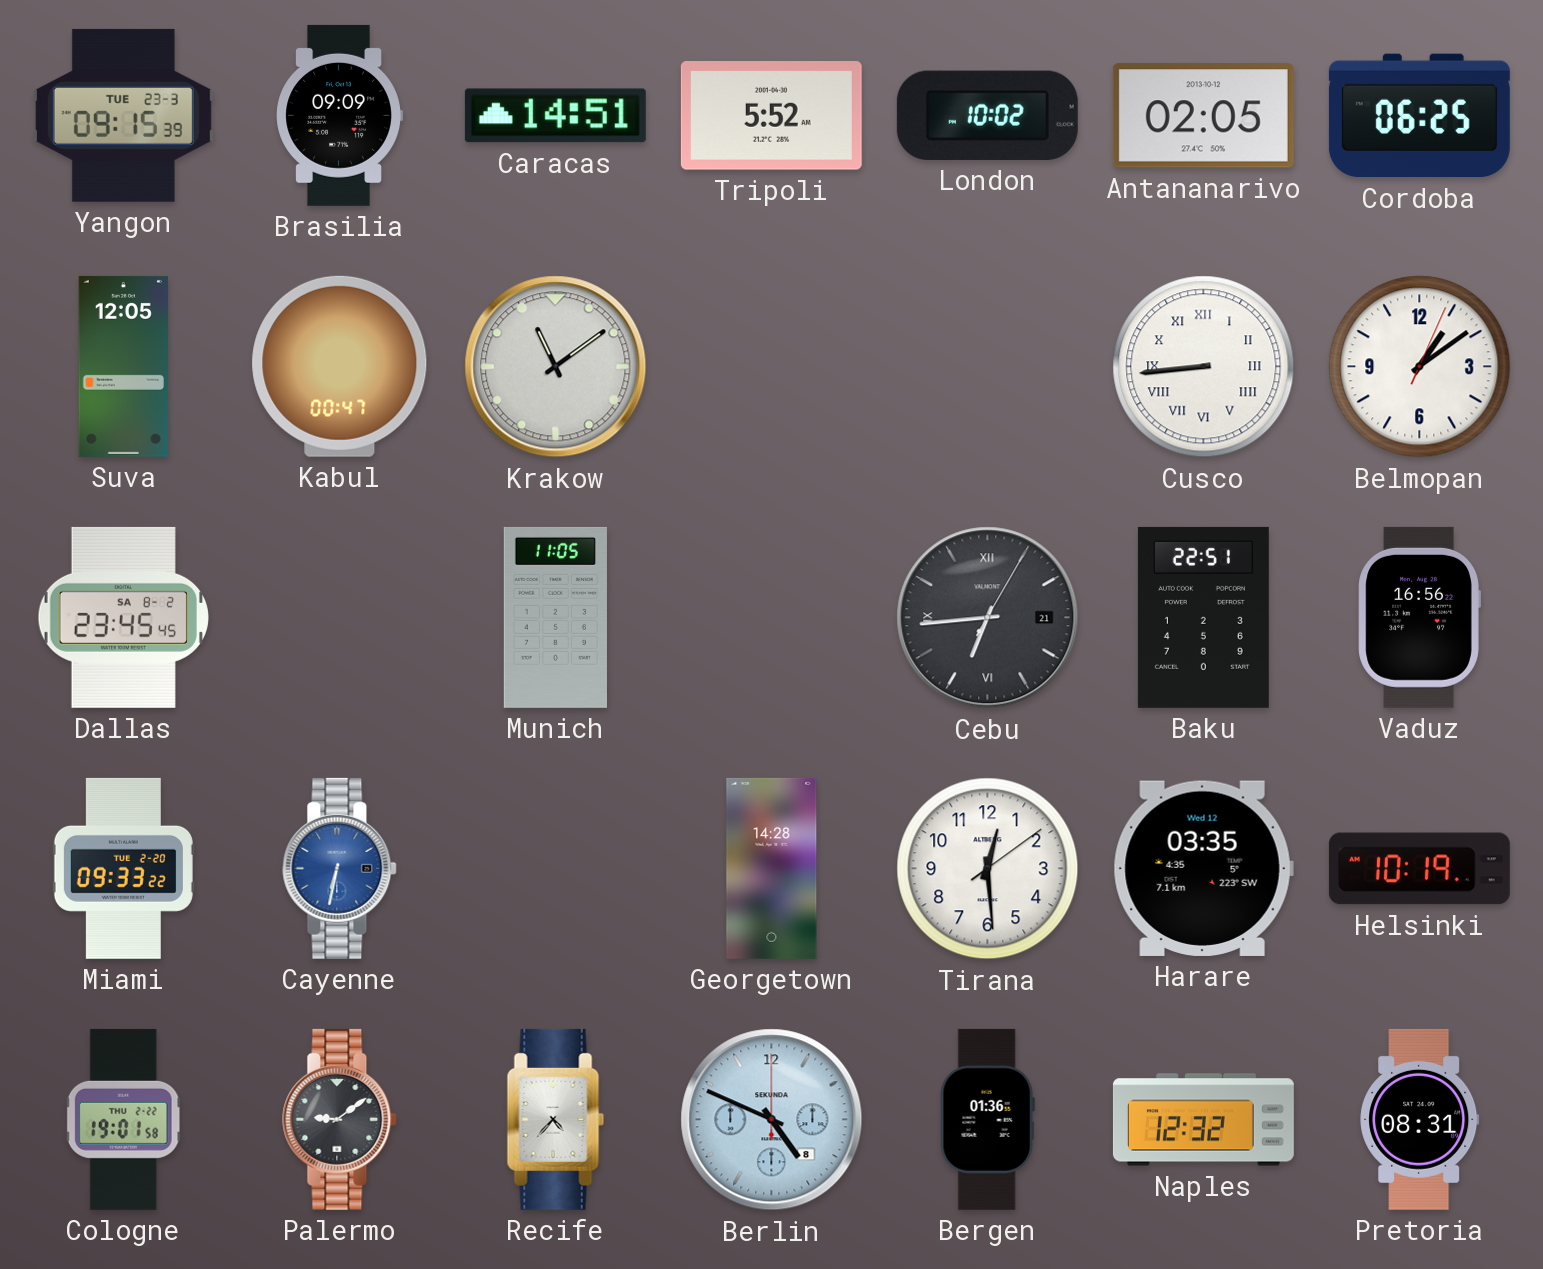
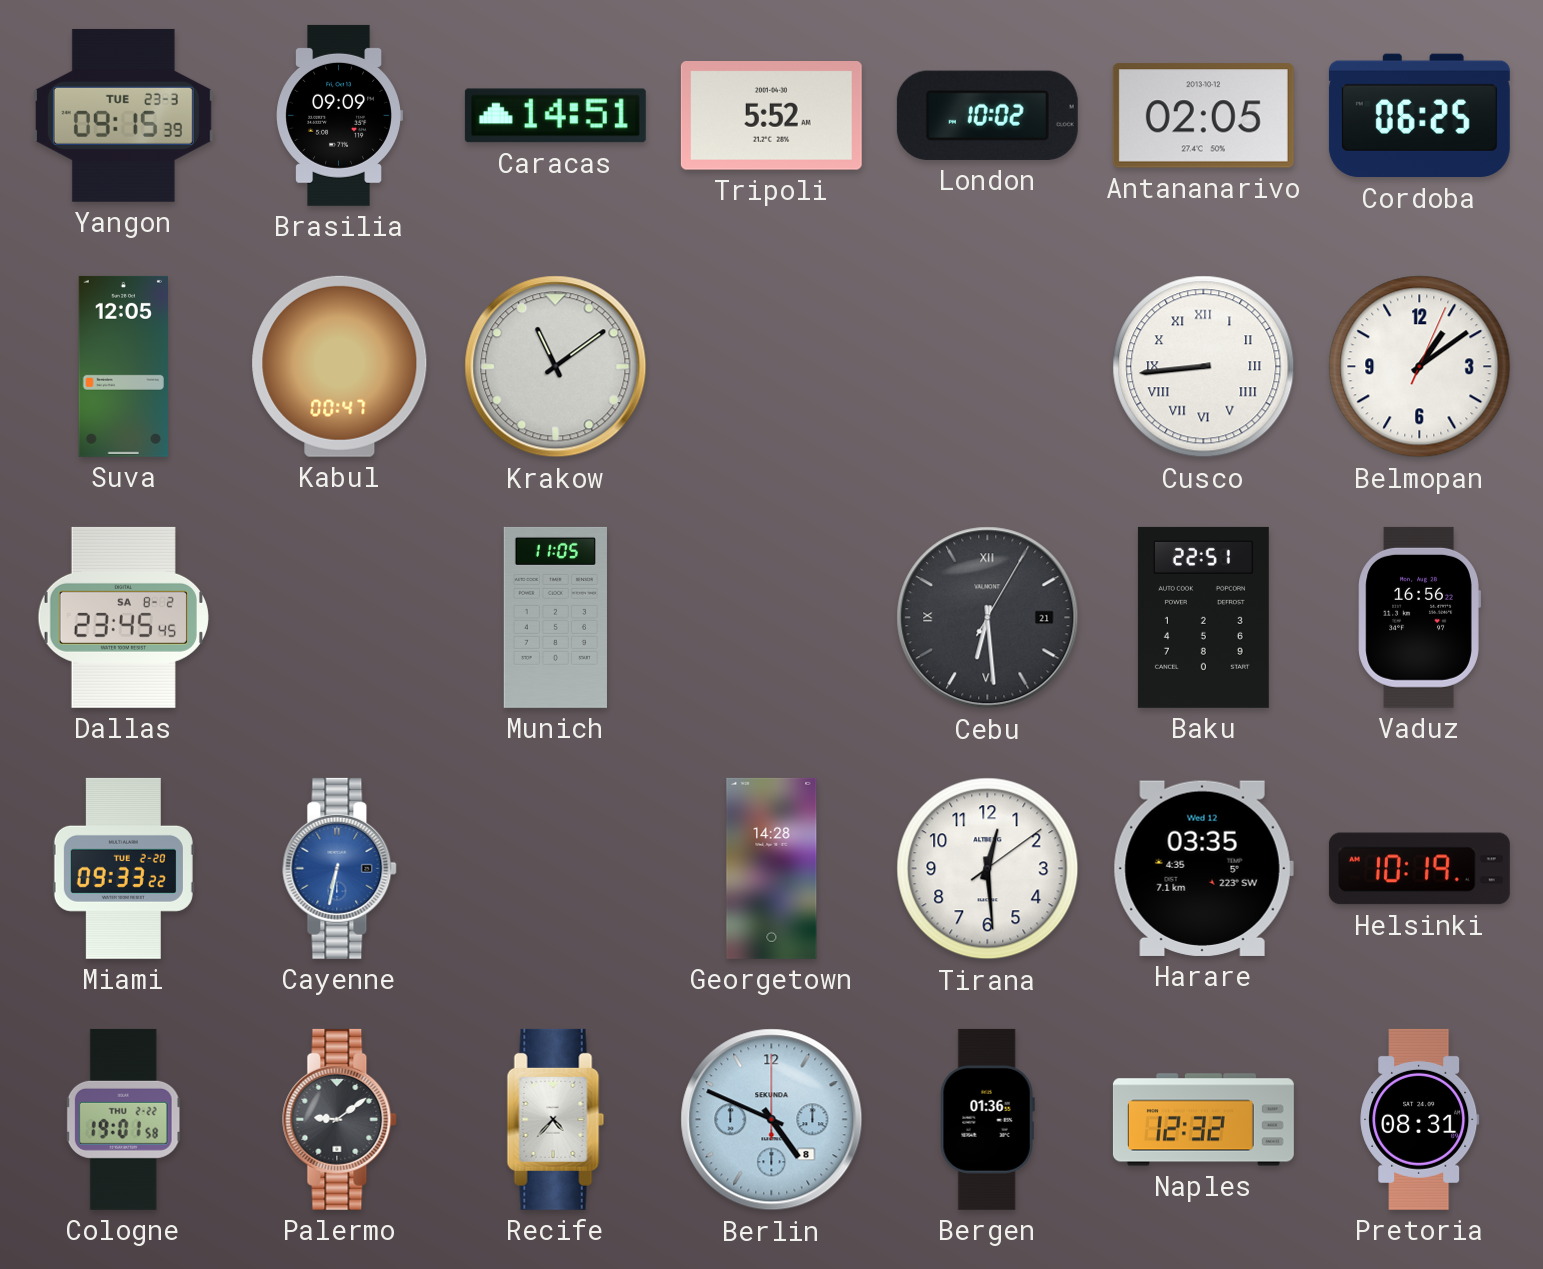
Cebu: 6:44 -> 6:29 (988, 618)
